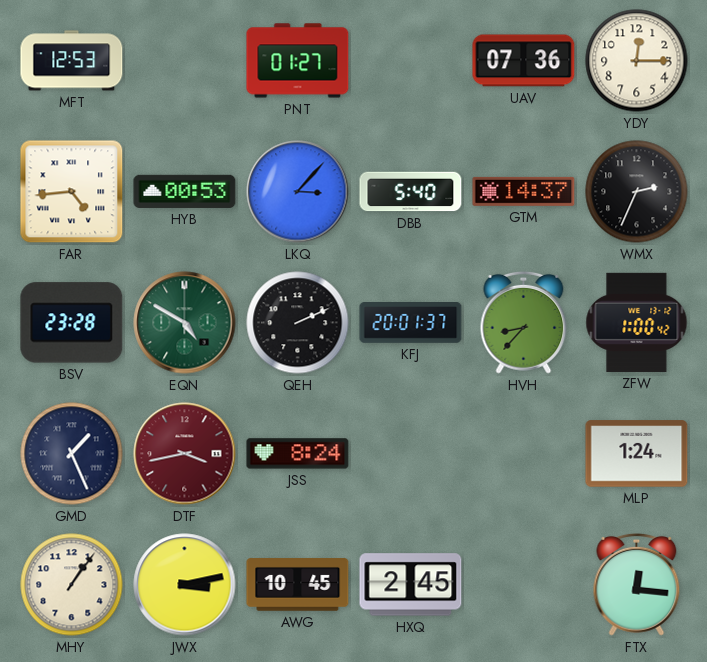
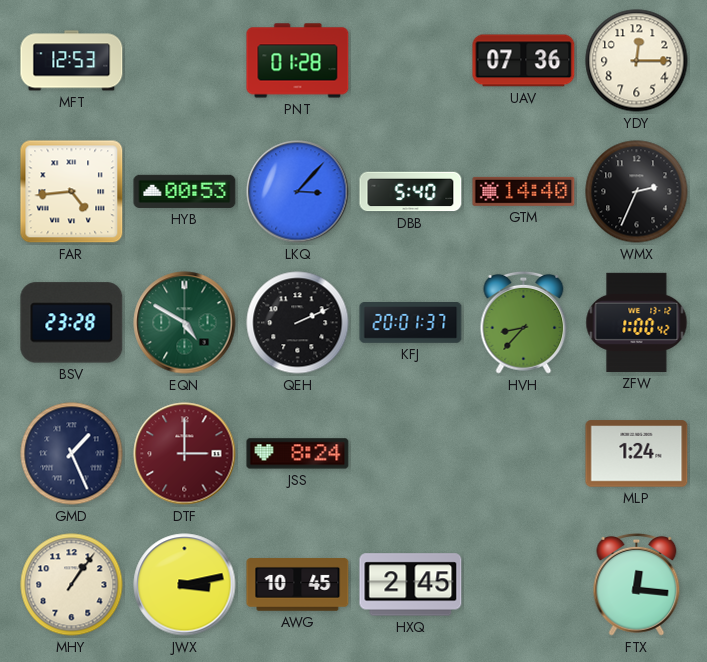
PNT: 01:27 -> 01:28 (298, 61)
GTM: 14:37 -> 14:40 (524, 191)
DTF: 3:43 -> 3:00 (185, 454)
